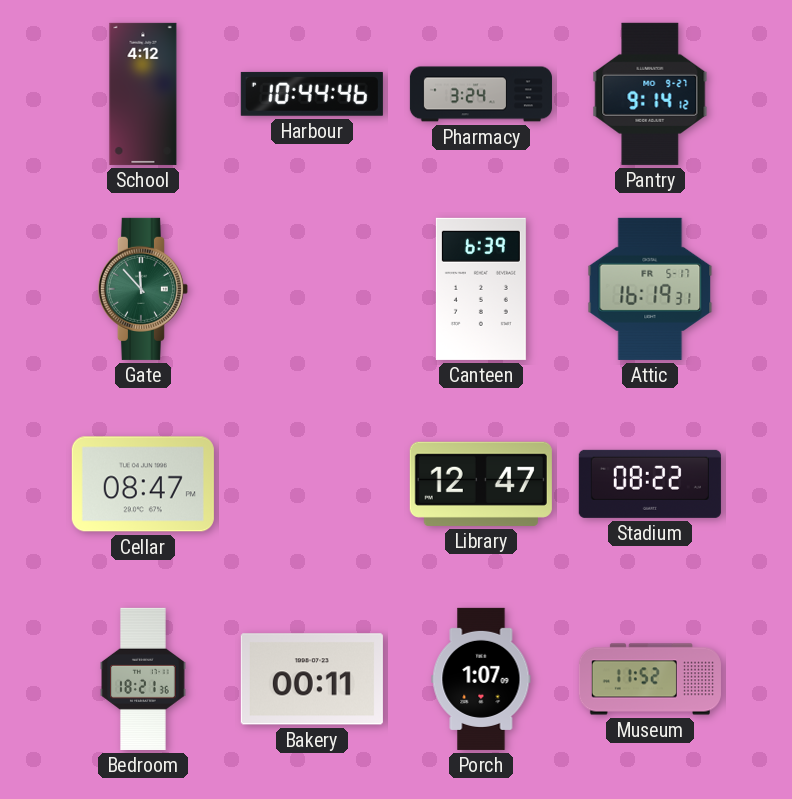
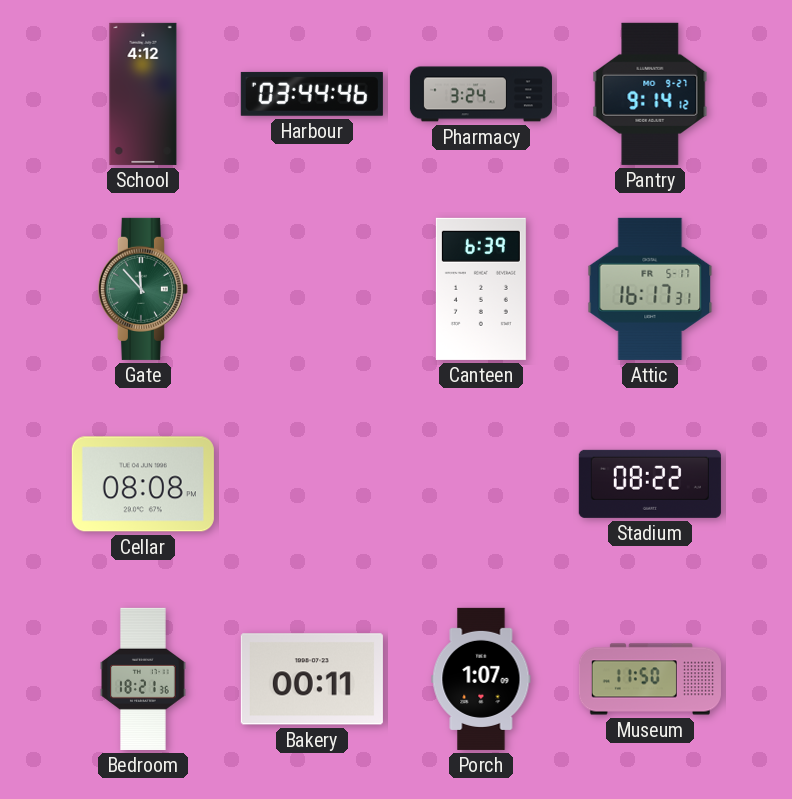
Harbour: 10:44 -> 03:44 (312, 94)
Attic: 16:19 -> 16:17 (650, 289)
Cellar: 08:47 -> 08:08 (143, 484)
Library: 12:47 -> none (481, 484)
Museum: 11:52 -> 11:50 (650, 679)
